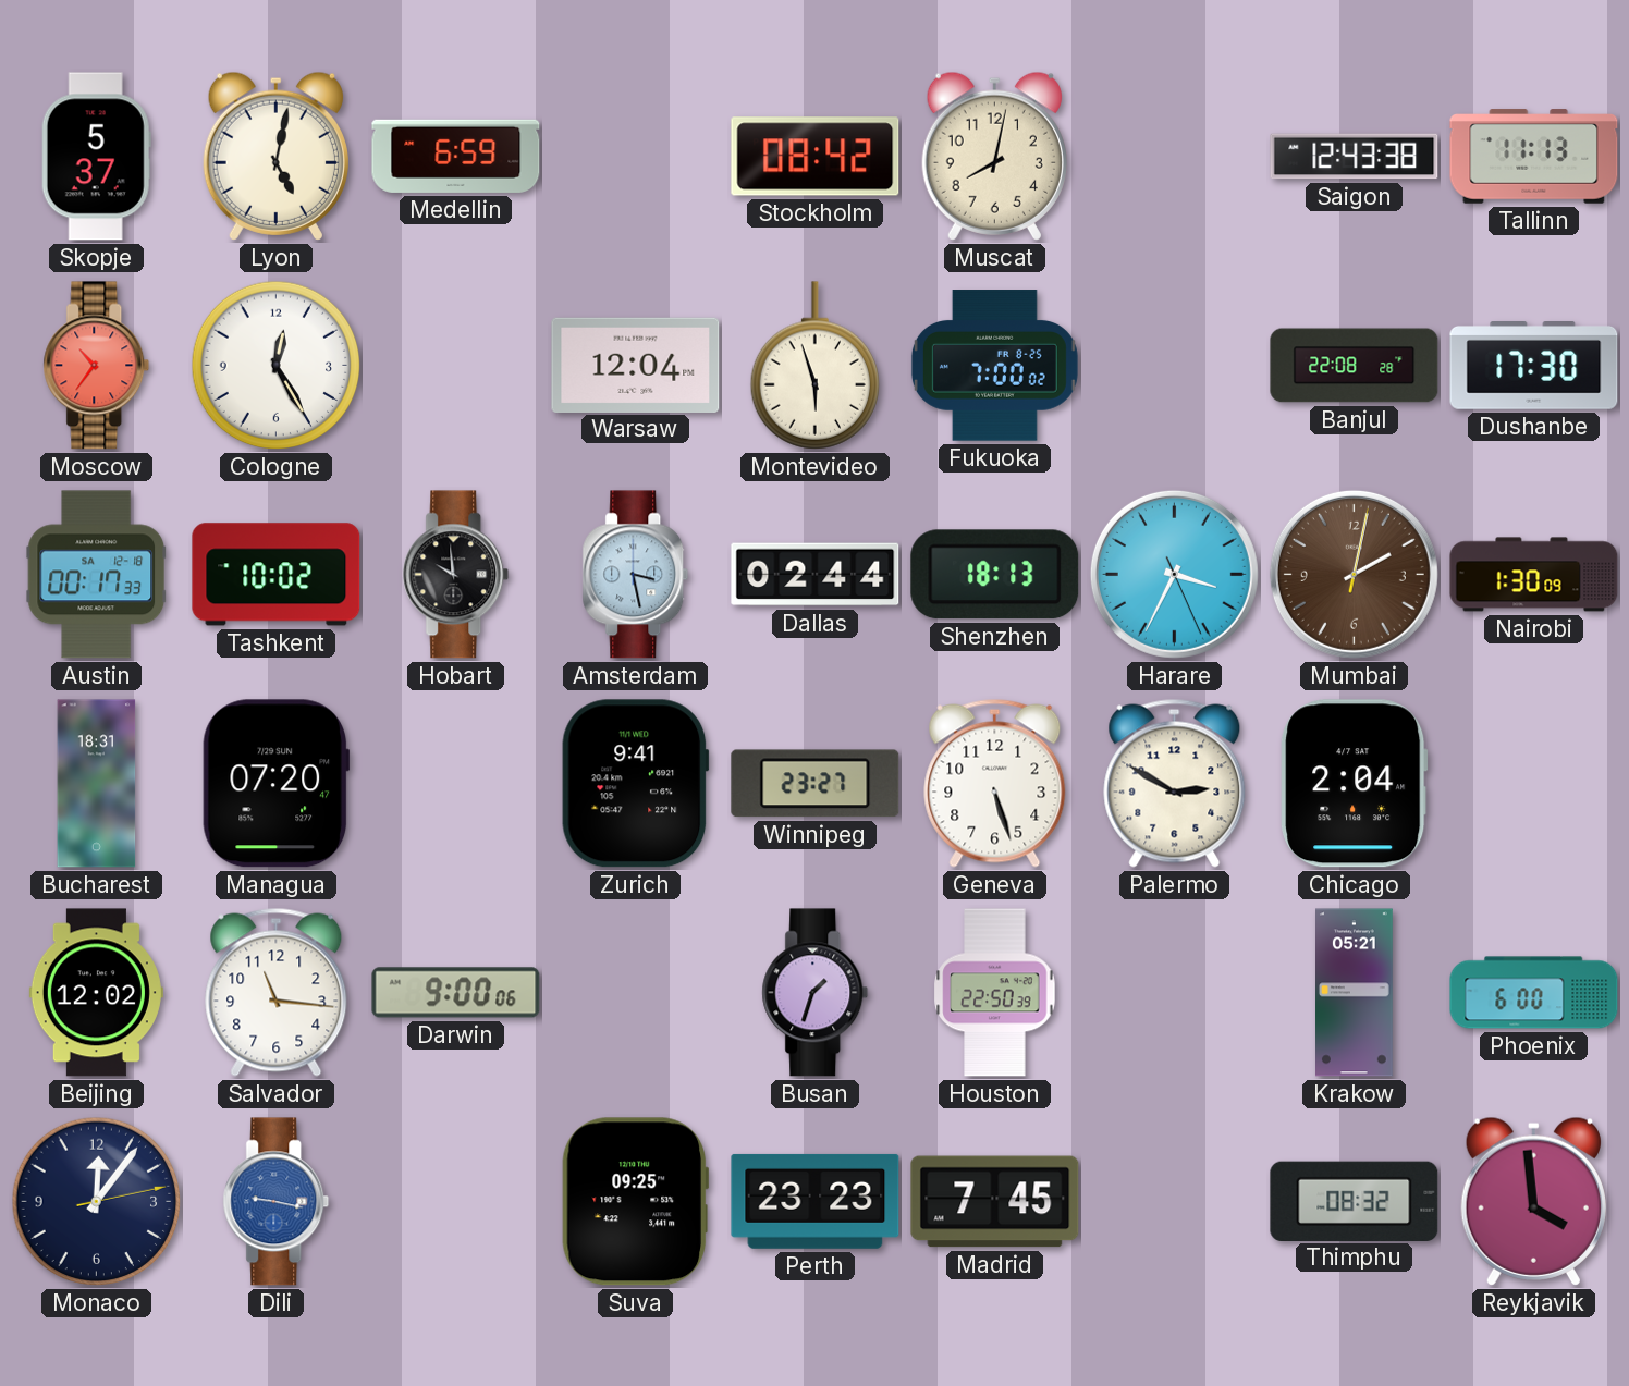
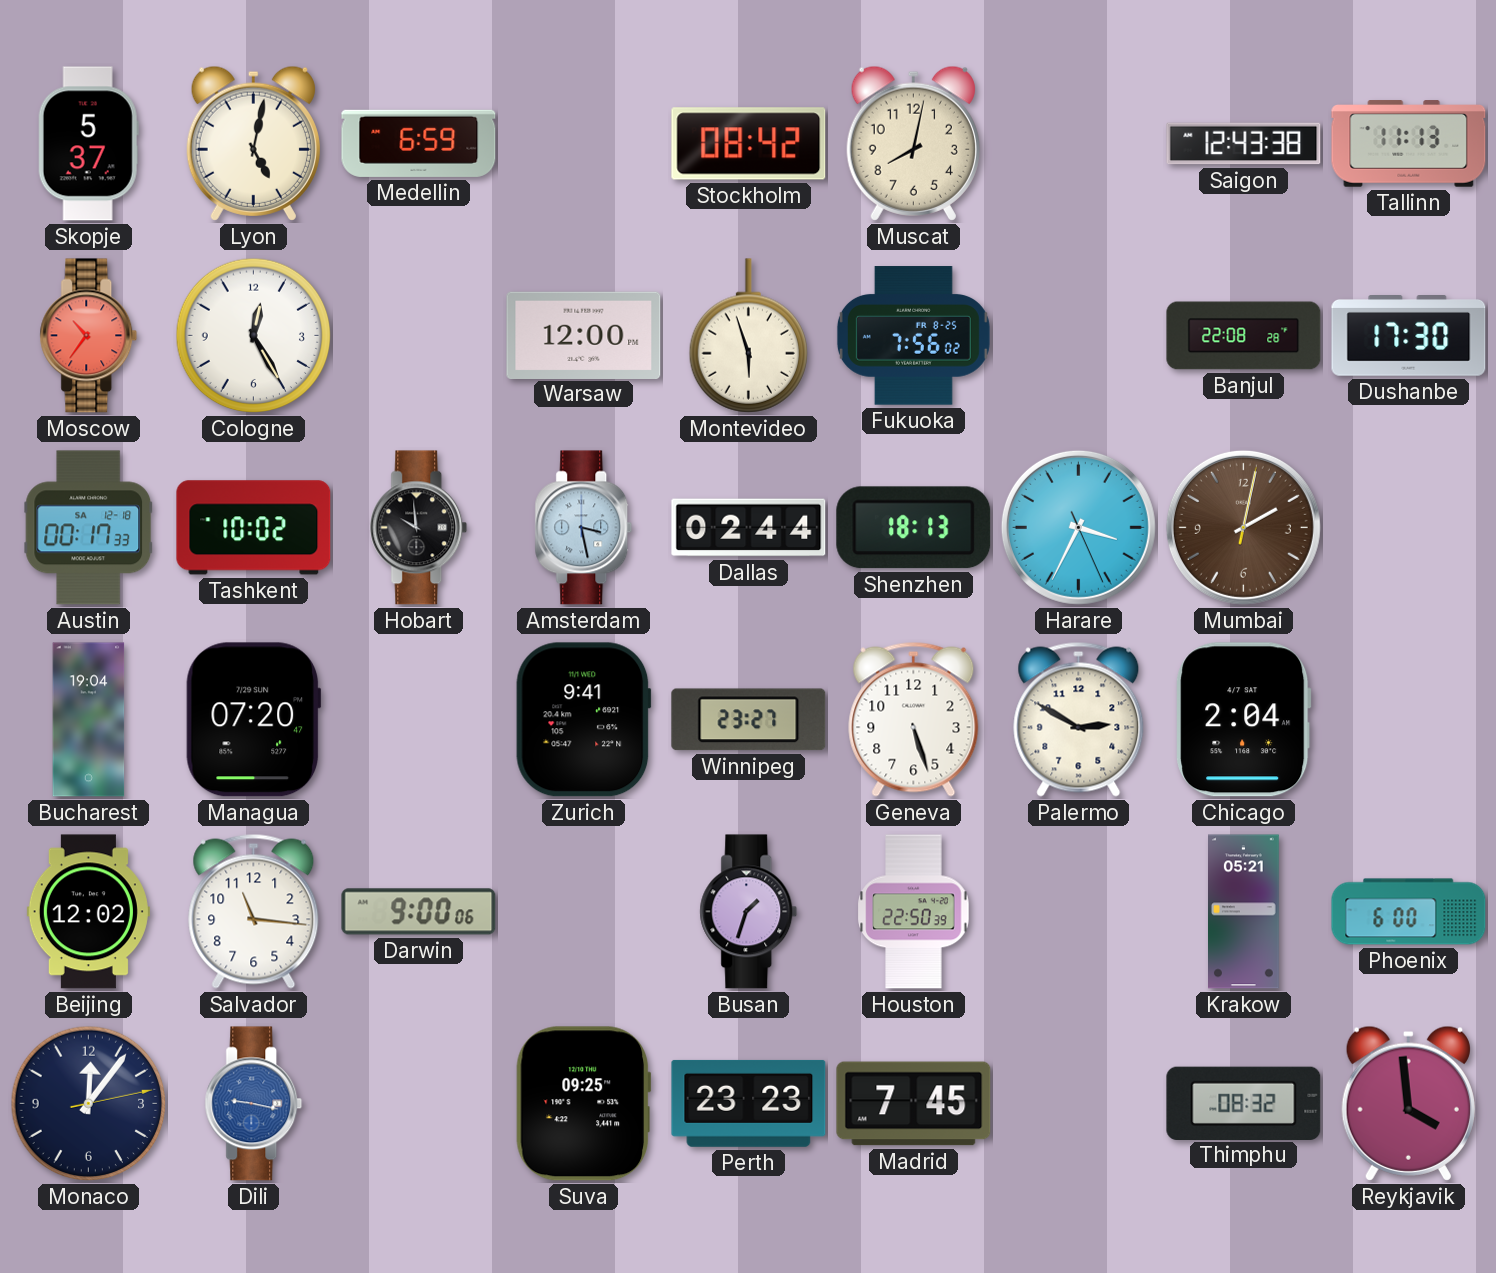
Warsaw: 12:04 -> 12:00 (584, 335)
Fukuoka: 7:00 -> 7:56 (913, 336)
Nairobi: 1:30 -> none (1534, 575)
Bucharest: 18:31 -> 19:04 (89, 720)
